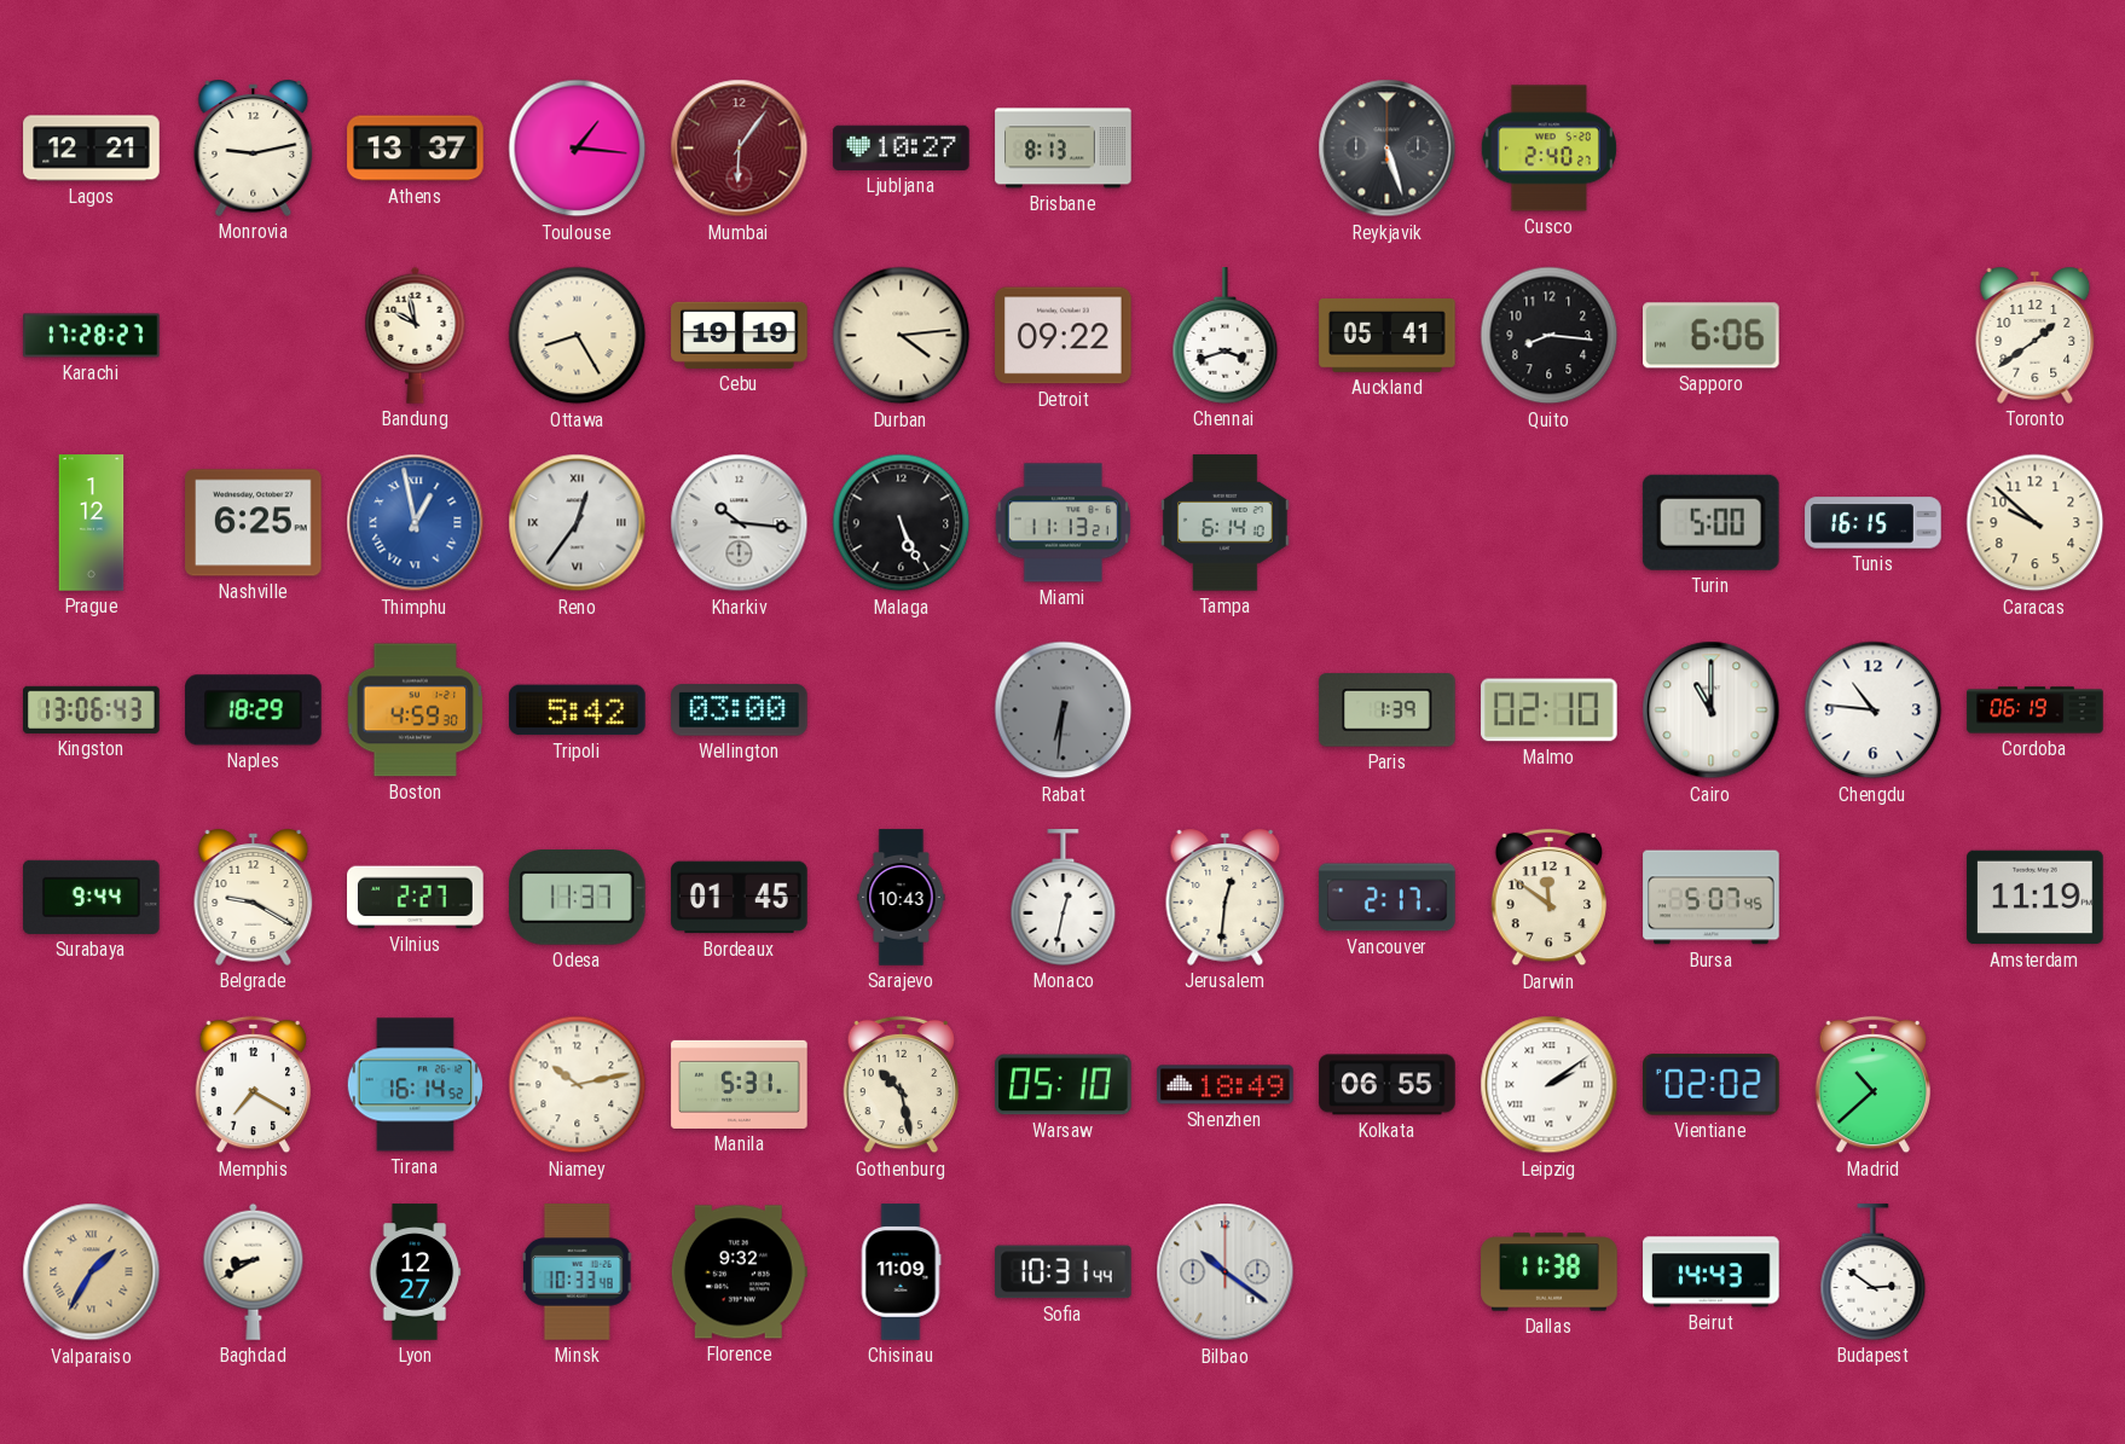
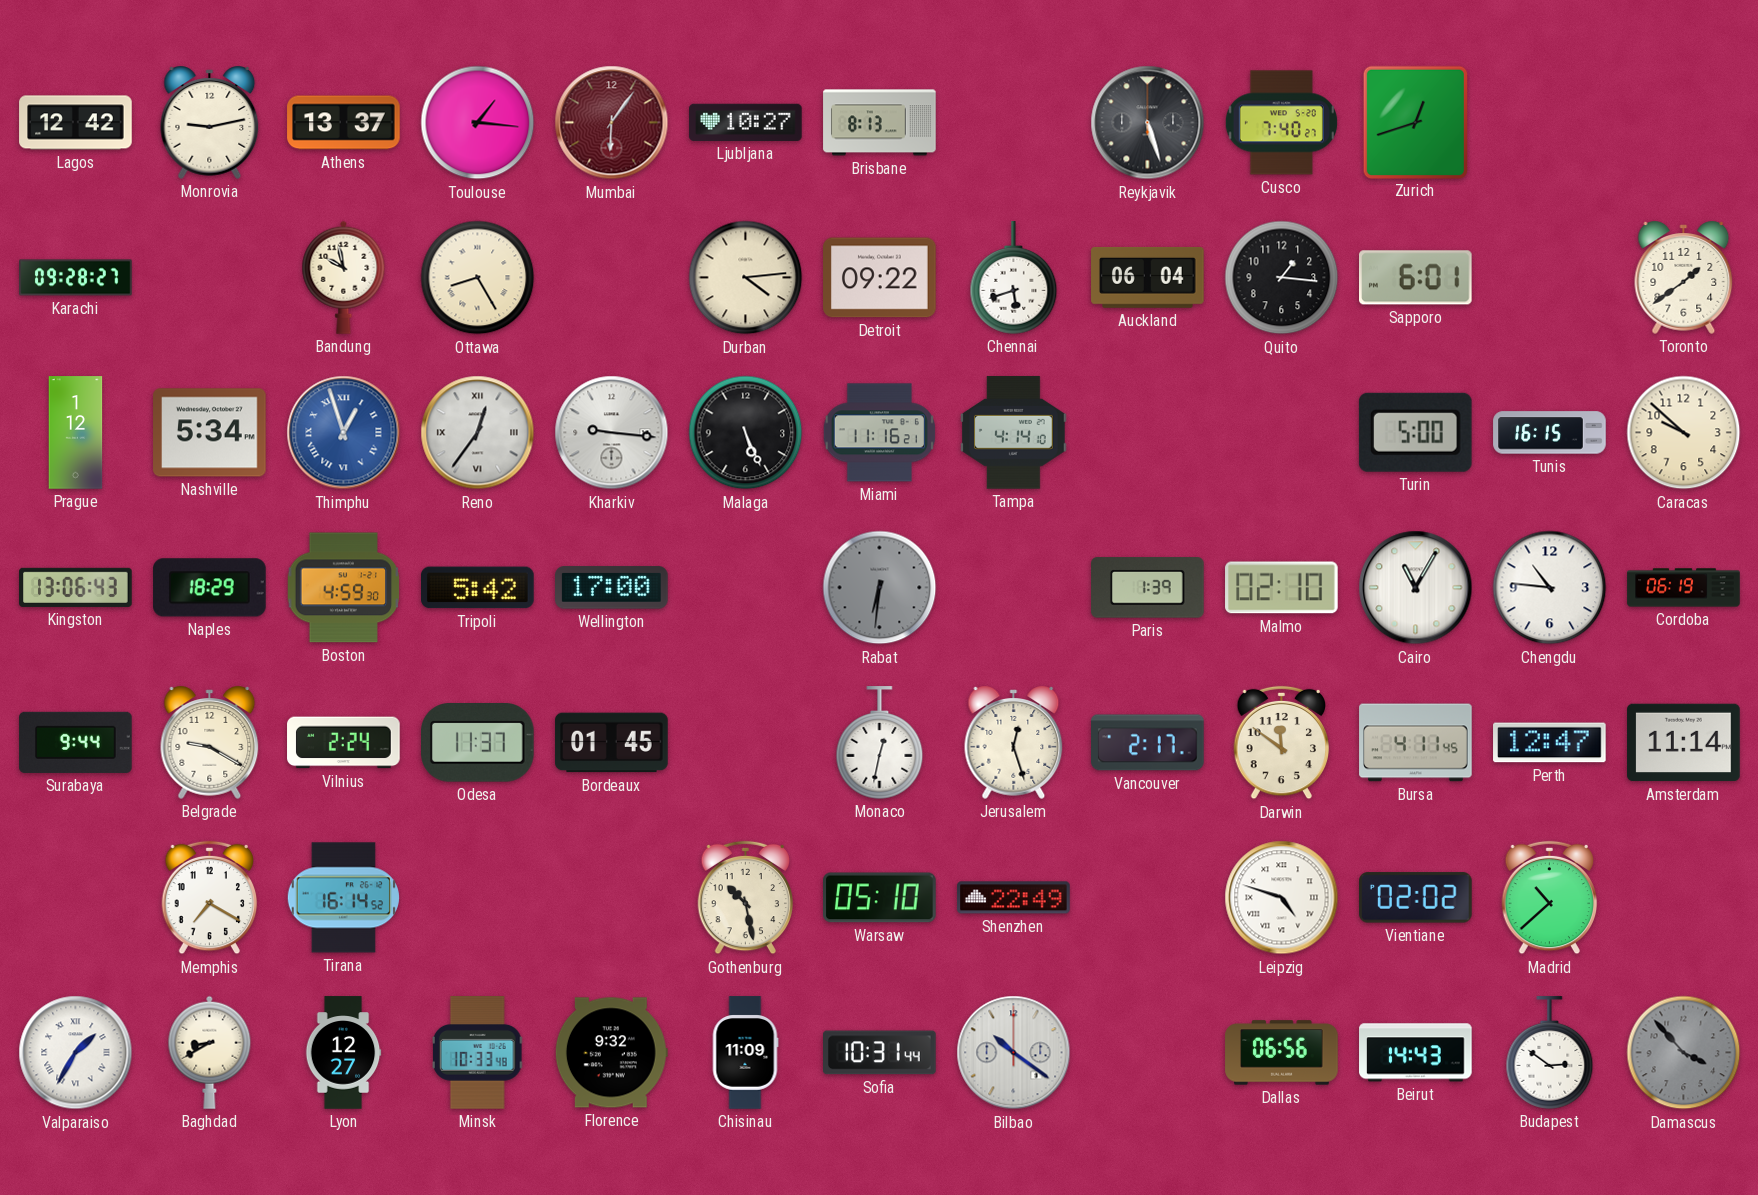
Lagos: 12:21 -> 12:42 (76, 123)
Cusco: 2:40 -> 7:40 (1281, 123)
Zurich: none -> 12:42 (1415, 122)
Karachi: 17:28 -> 09:28 (76, 278)
Cebu: 19:19 -> none (740, 335)
Chennai: 3:42 -> 5:42 (1014, 278)
Auckland: 05:41 -> 06:04 (1148, 277)
Quito: 8:16 -> 1:16 (1282, 278)
Sapporo: 6:06 -> 6:01 (1416, 278)
Nashville: 6:25 -> 5:34 (210, 433)
Thimphu: 12:58 -> 12:57 (344, 433)
Kharkiv: 10:16 -> 9:16 (612, 433)
Miami: 11:13 -> 11:16 (879, 433)
Tampa: 6:14 -> 4:14 (1014, 433)
Wellington: 03:00 -> 17:00 (612, 588)
Cairo: 11:00 -> 11:05 (1416, 588)
Vilnius: 2:27 -> 2:24 (344, 743)
Sarajevo: 10:43 -> none (902, 898)
Jerusalem: 12:31 -> 12:27 (1014, 742)
Bursa: 5:07 -> 4:11 (1416, 743)
Perth: none -> 12:47 (1550, 743)
Amsterdam: 11:19 -> 11:14 (1684, 743)
Niamey: 10:13 -> none (578, 1085)
Manila: 5:31 -> none (740, 1084)
Shenzhen: 18:49 -> 22:49 (1014, 898)
Kolkata: 06:55 -> none (1388, 1085)
Leipzig: 2:09 -> 4:48 (1282, 898)
Valparaiso dial: champagne -> white (76, 1053)
Dallas: 11:38 -> 06:56 (1282, 1053)
Damascus: none -> 3:53 (1684, 1053)
